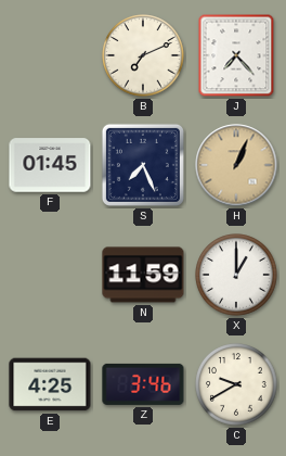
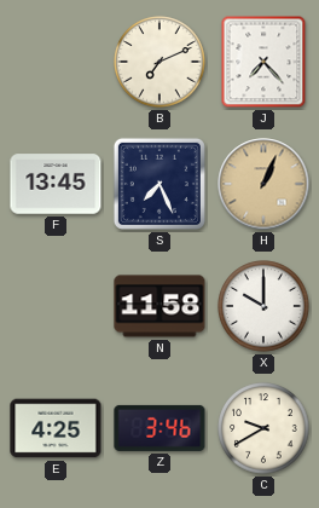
F: 01:45 -> 13:45 (56, 184)
N: 11:59 -> 11:58 (159, 306)
X: 1:00 -> 10:00 (263, 306)
